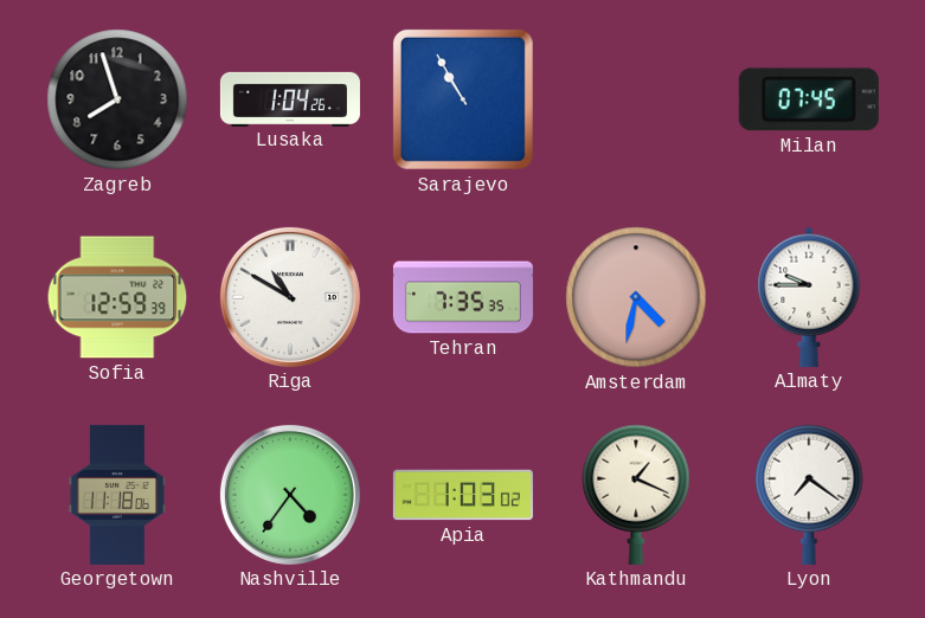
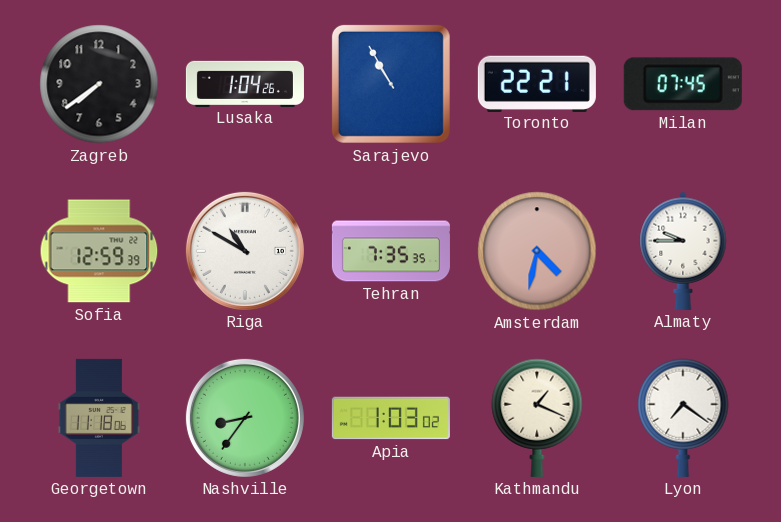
Zagreb: 7:57 -> 7:39 (99, 84)
Toronto: none -> 22:21 (537, 83)
Nashville: 4:36 -> 8:36 (245, 418)
